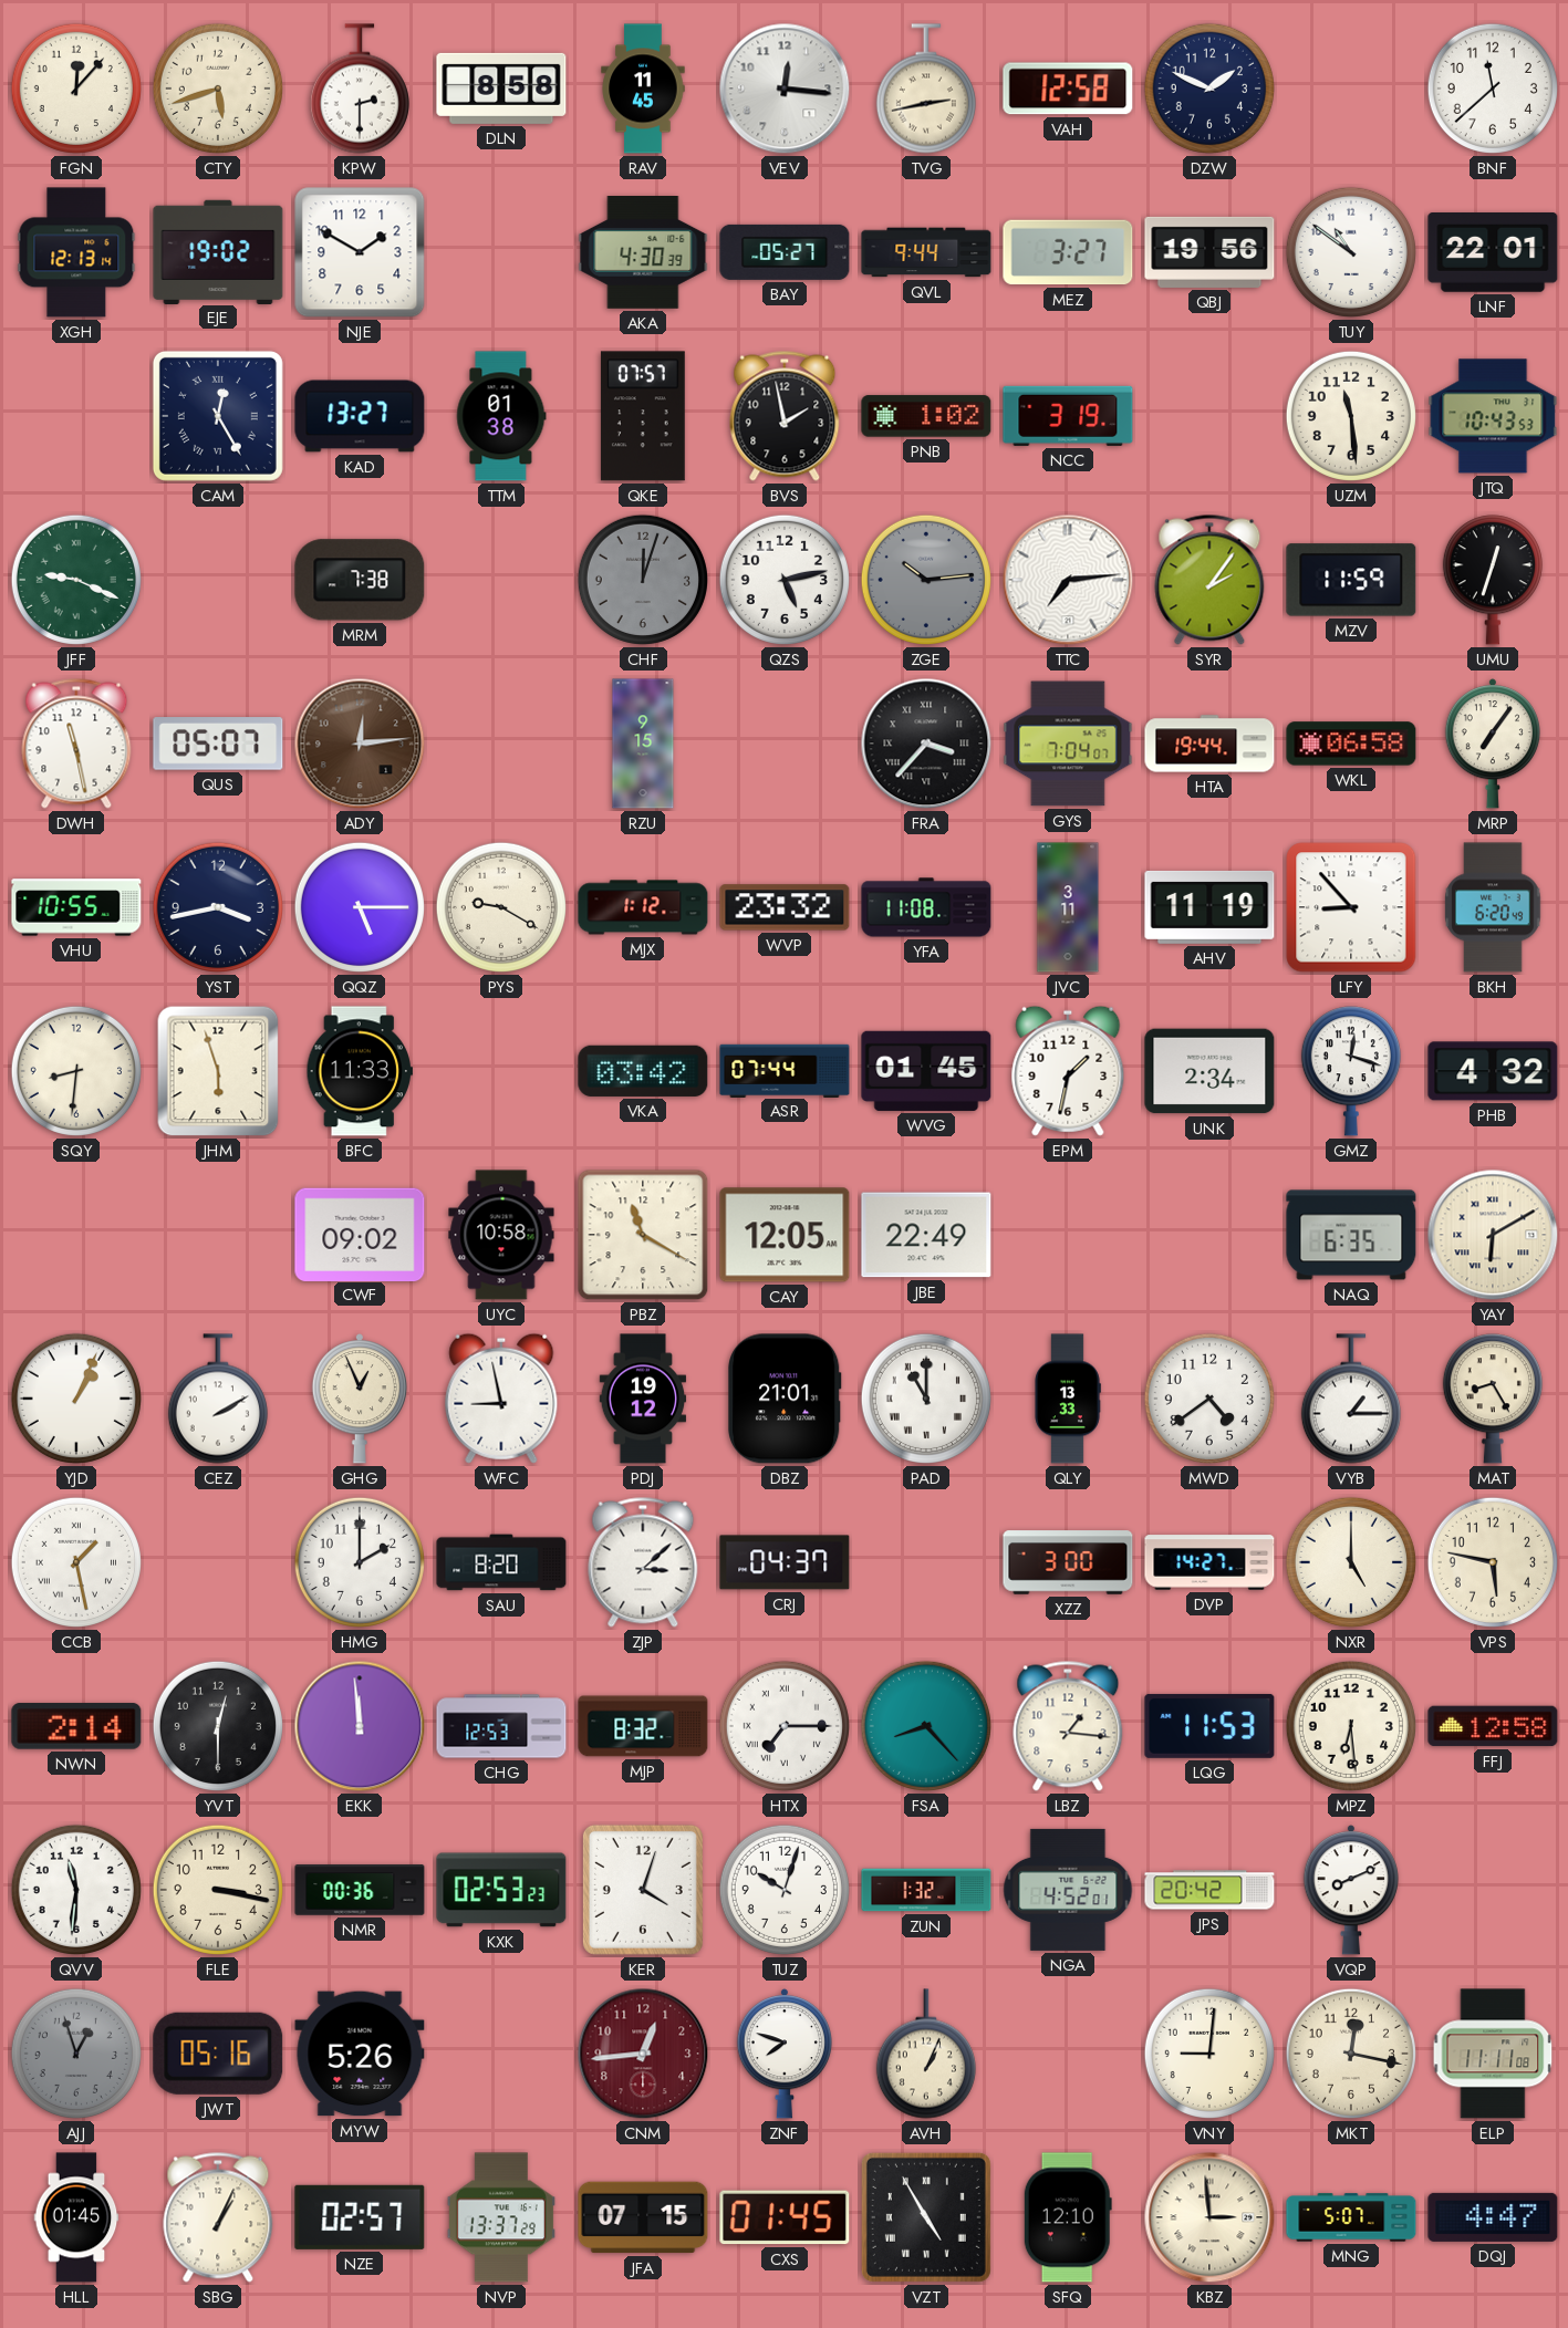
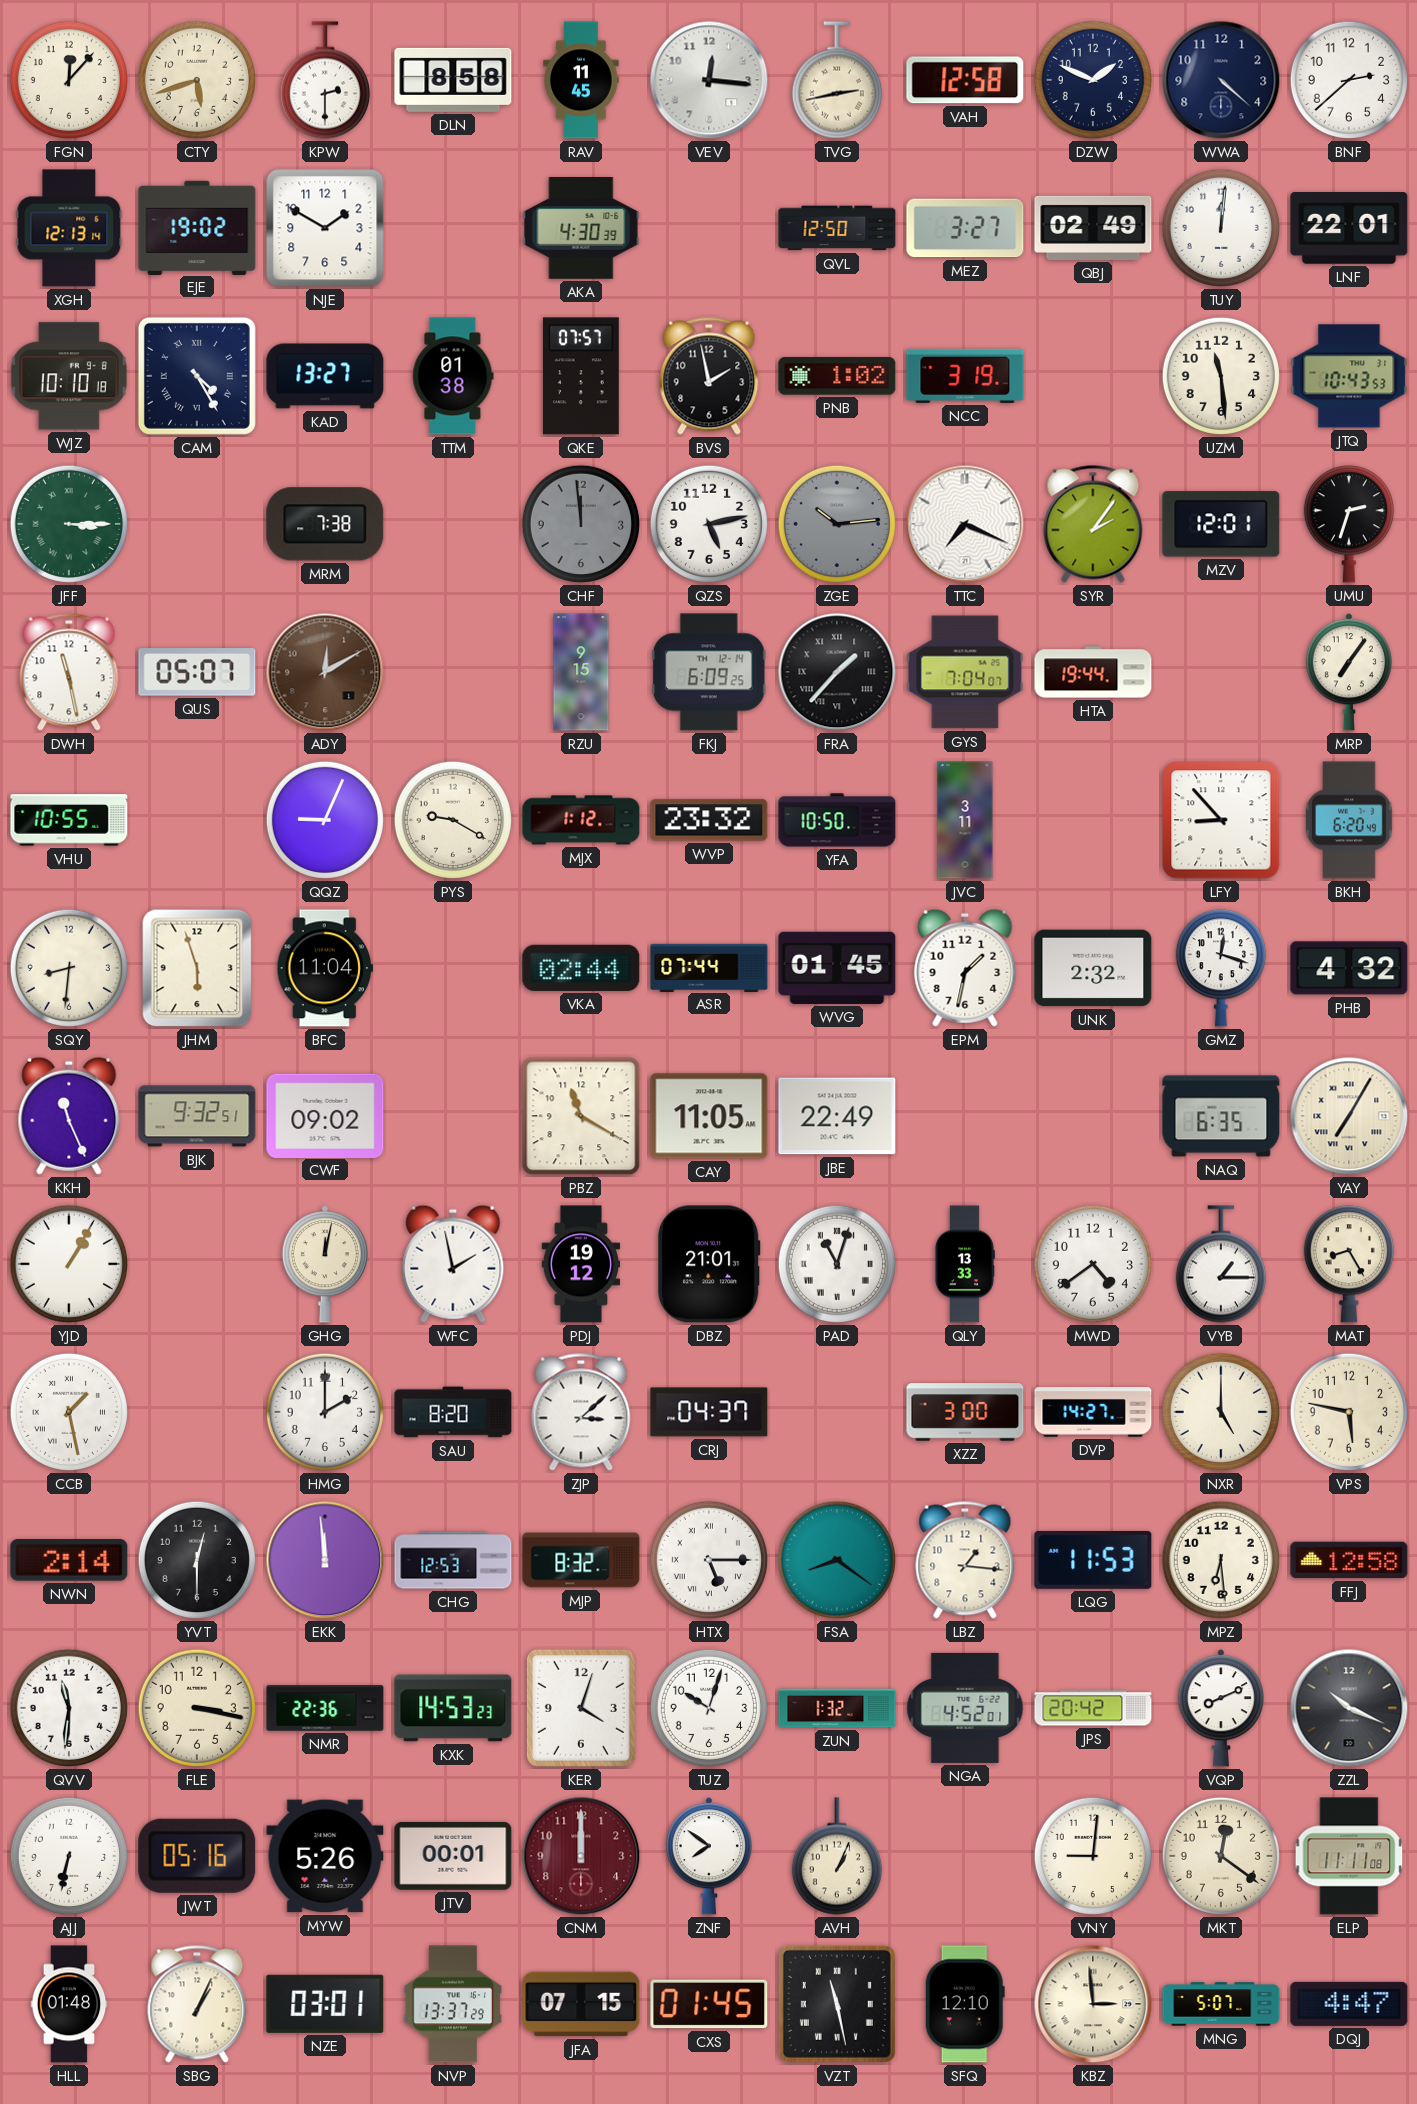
WWA: none -> 4:22 (1221, 80)
BNF: 11:38 -> 2:38 (1349, 80)
BAY: 05:27 -> none (785, 252)
QVL: 9:44 -> 12:50 (837, 228)
QBJ: 19:56 -> 02:49 (1093, 228)
TUY: 10:51 -> 12:01 (1221, 228)
WJZ: none -> 10:10 (69, 376)
CAM: 12:25 -> 4:25 (197, 376)
JFF: 9:19 -> 3:15 (69, 524)
CHF: 12:03 -> 11:59 (581, 524)
TTC: 7:14 -> 7:19 (965, 524)
MZV: 11:59 -> 12:01 (1221, 524)
UMU: 12:33 -> 2:33 (1349, 524)
ADY: 12:14 -> 12:10 (325, 672)
FKJ: none -> 6:09 (709, 672)
FRA: 3:37 -> 1:37 (837, 672)
WKL: 06:58 -> none (1351, 744)
YST: 3:43 -> none (218, 907)
QQZ: 5:15 -> 9:04 (325, 820)
YFA: 11:08 -> 10:50 (837, 820)
AHV: 11:19 -> none (1209, 907)
BFC: 11:33 -> 11:04 (325, 968)
VKA: 03:42 -> 02:44 (581, 968)
UNK: 2:34 -> 2:32 (1093, 968)
KKH: none -> 11:26 (69, 1116)
BJK: none -> 9:32 (197, 1116)
UYC: 10:58 -> none (501, 1235)
CAY: 12:05 -> 11:05 (709, 1116)
YAY: 6:10 -> 7:05 (1349, 1116)
YJD: 1:04 -> 1:05 (69, 1264)
CEZ: 2:10 -> none (218, 1399)
GHG: 12:56 -> 12:02 (324, 1264)
WFC: 8:58 -> 1:58 (453, 1264)
PAD: 11:00 -> 11:03 (837, 1264)
HTX: 7:15 -> 5:15 (709, 1560)
FSA: 8:23 -> 8:21 (837, 1560)
NMR: 00:36 -> 22:36 (325, 1708)
KXK: 02:53 -> 14:53 (453, 1708)
ZZL: none -> 10:19 (1349, 1708)
AJJ: 12:57 -> 6:32 (69, 1856)
AJJ dial: grey -> white (69, 1856)
JTV: none -> 00:01 (453, 1856)
CNM: 12:44 -> 12:00 (581, 1856)
ZNF: 7:48 -> 7:51 (708, 1856)
MKT: 12:17 -> 12:21 (1221, 1856)
HLL: 01:45 -> 01:48 (69, 2004)
NZE: 02:57 -> 03:01 (325, 2004)
VZT: 4:55 -> 11:28 (837, 2004)
